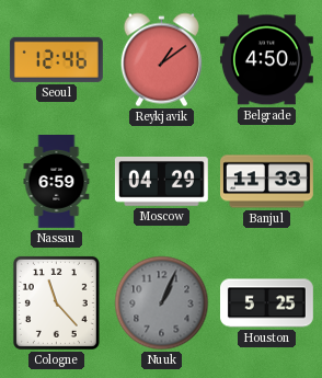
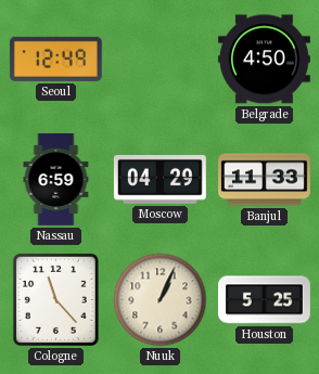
Seoul: 12:46 -> 12:49 (55, 59)
Reykjavik: 1:09 -> none (161, 60)
Nuuk dial: grey -> cream (161, 300)
